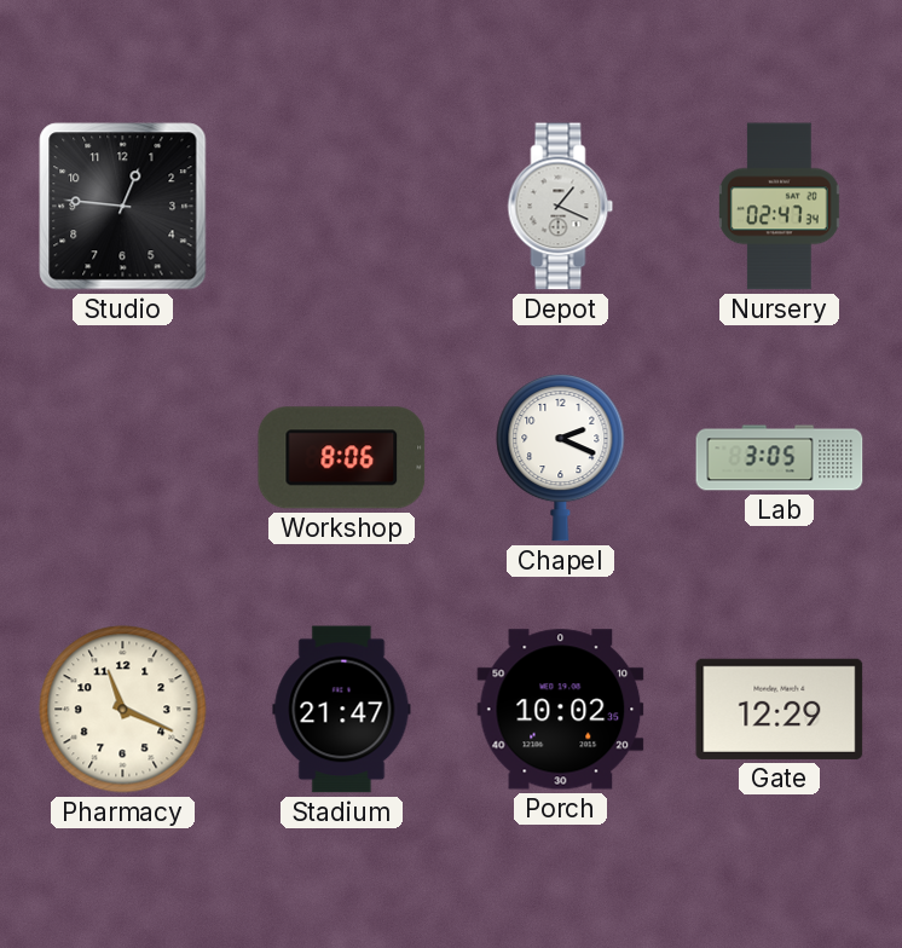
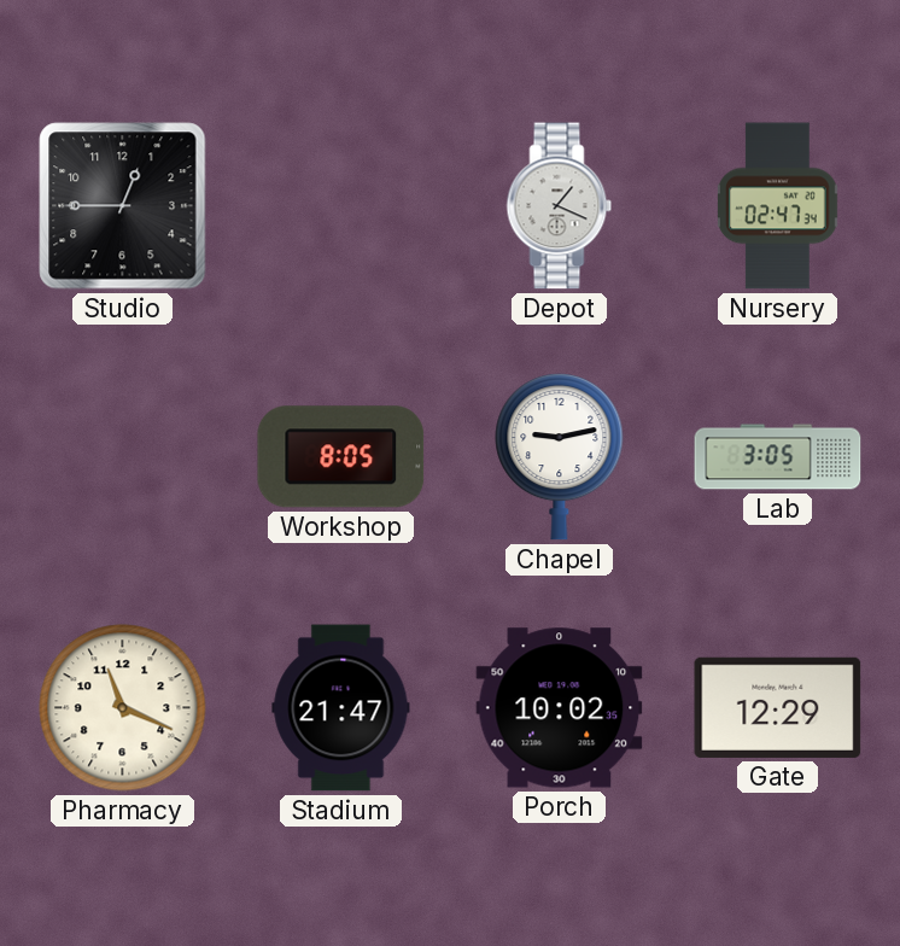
Studio: 12:46 -> 12:45 (123, 206)
Workshop: 8:06 -> 8:05 (341, 457)
Chapel: 2:19 -> 9:13 (560, 457)
